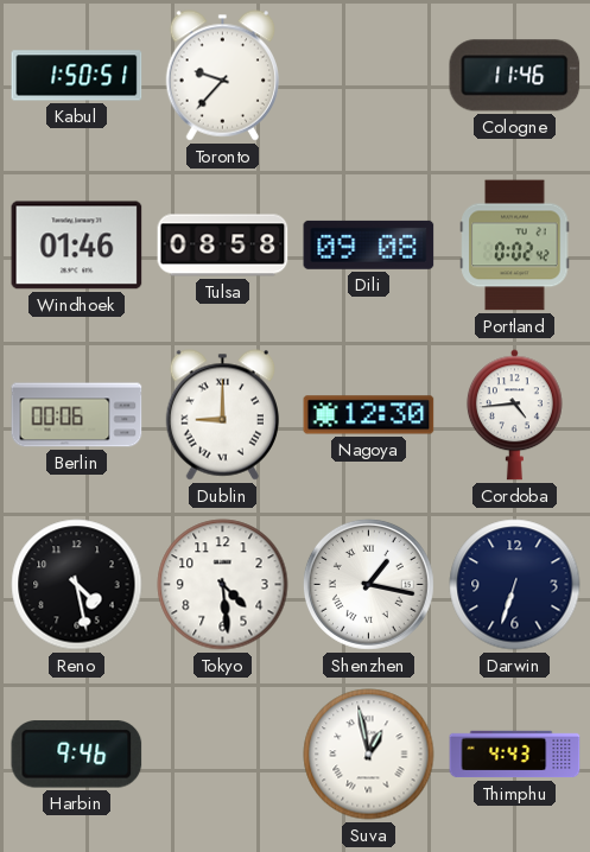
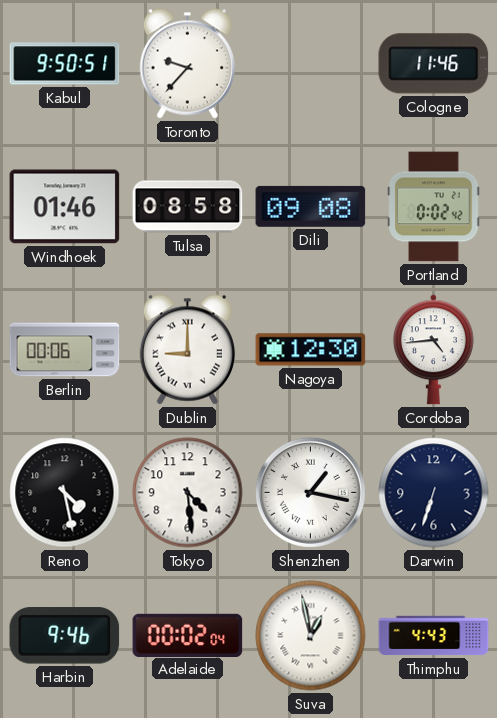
Kabul: 1:50 -> 9:50 (65, 64)
Adelaide: none -> 00:02 (188, 635)
